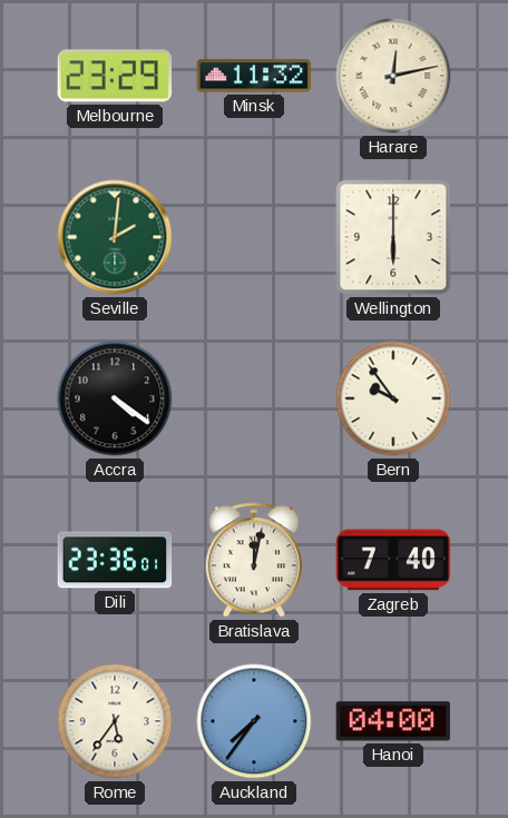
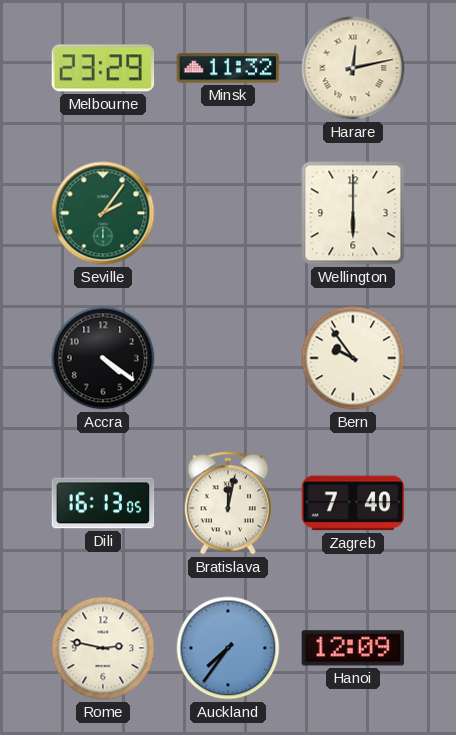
Seville: 2:01 -> 2:06 (103, 213)
Dili: 23:36 -> 16:13 (103, 503)
Rome: 5:36 -> 2:47 (103, 648)
Hanoi: 04:00 -> 12:09 (353, 648)
